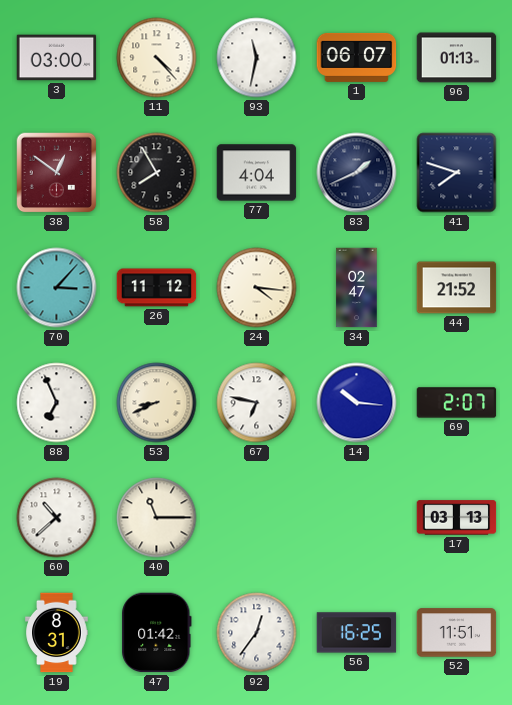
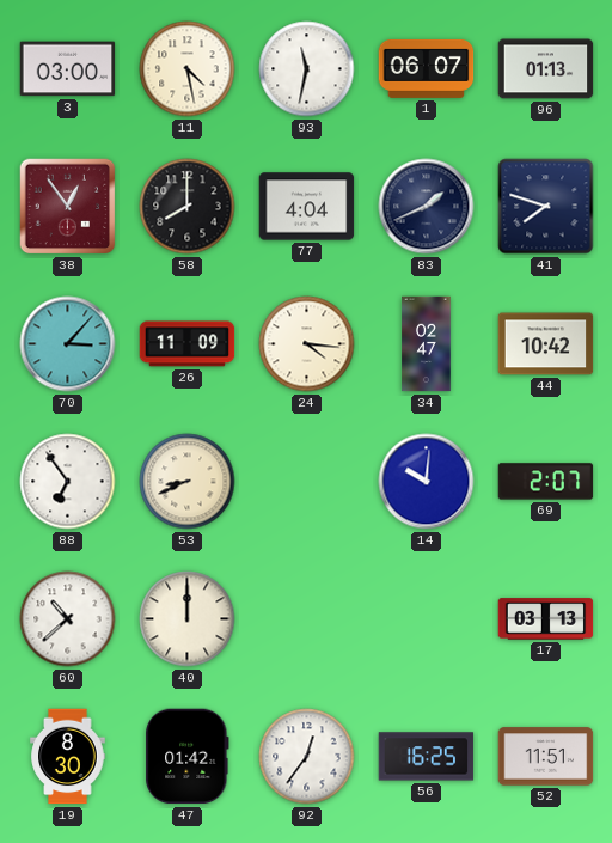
11: 4:23 -> 4:28 (188, 69)
38: 12:51 -> 12:54 (68, 207)
58: 7:55 -> 8:00 (188, 207)
26: 11:12 -> 11:09 (188, 344)
44: 21:52 -> 10:42 (546, 344)
88: 6:56 -> 6:54 (68, 482)
67: 6:47 -> none (257, 403)
14: 10:16 -> 10:01 (427, 482)
40: 11:15 -> 12:00 (188, 619)
19: 8:31 -> 8:30 (68, 757)
